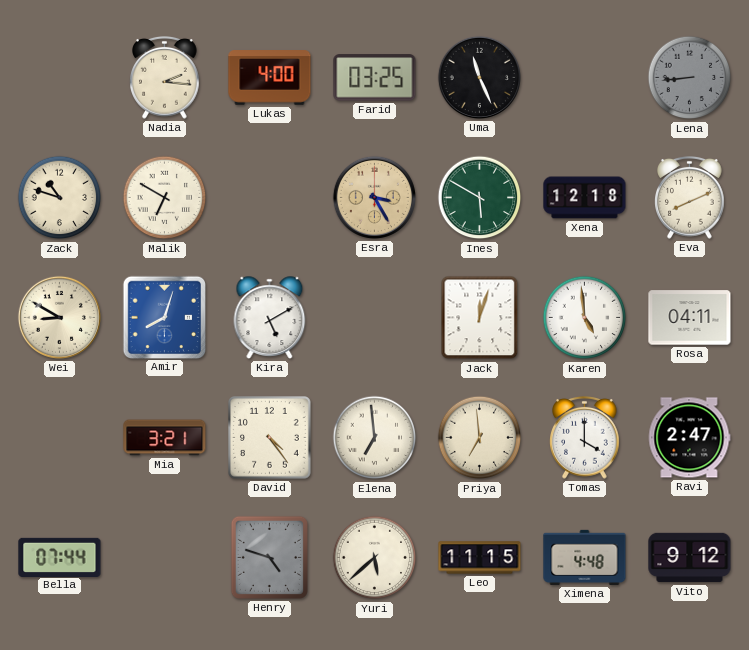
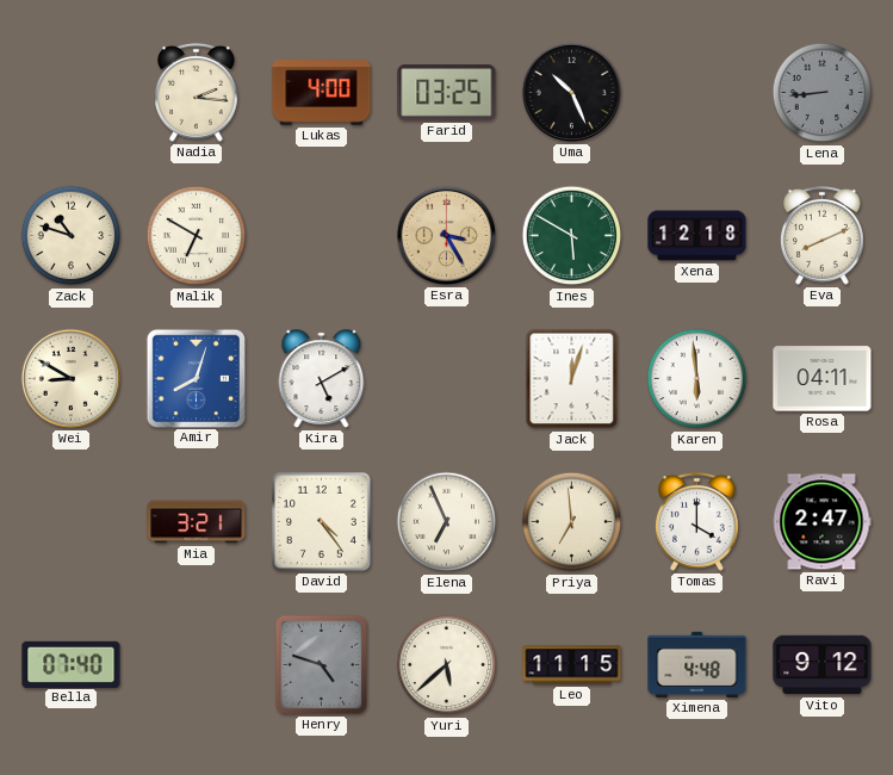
Uma: 11:26 -> 10:26 (571, 92)
Karen: 4:59 -> 5:59 (697, 379)
Elena: 6:59 -> 6:56 (447, 522)
Bella: 07:44 -> 07:40 (72, 664)
